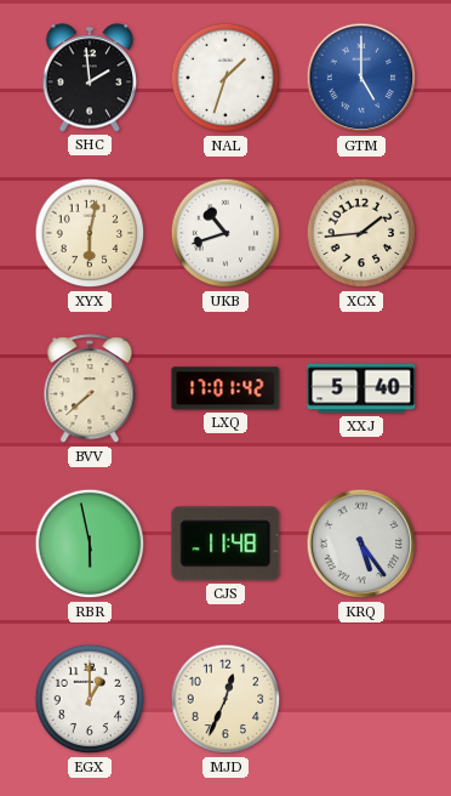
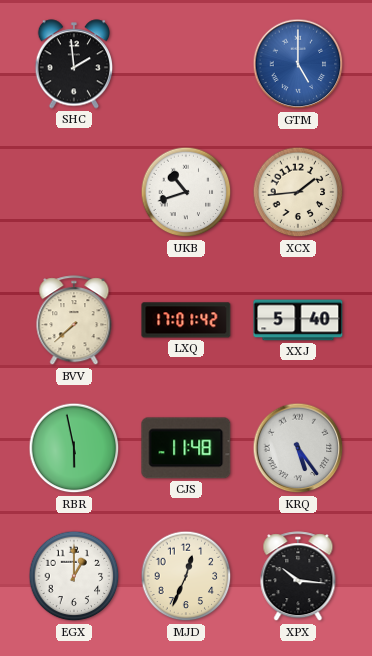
NAL: 1:33 -> none (225, 78)
XYX: 6:02 -> none (90, 233)
XPX: none -> 10:16 (298, 577)
